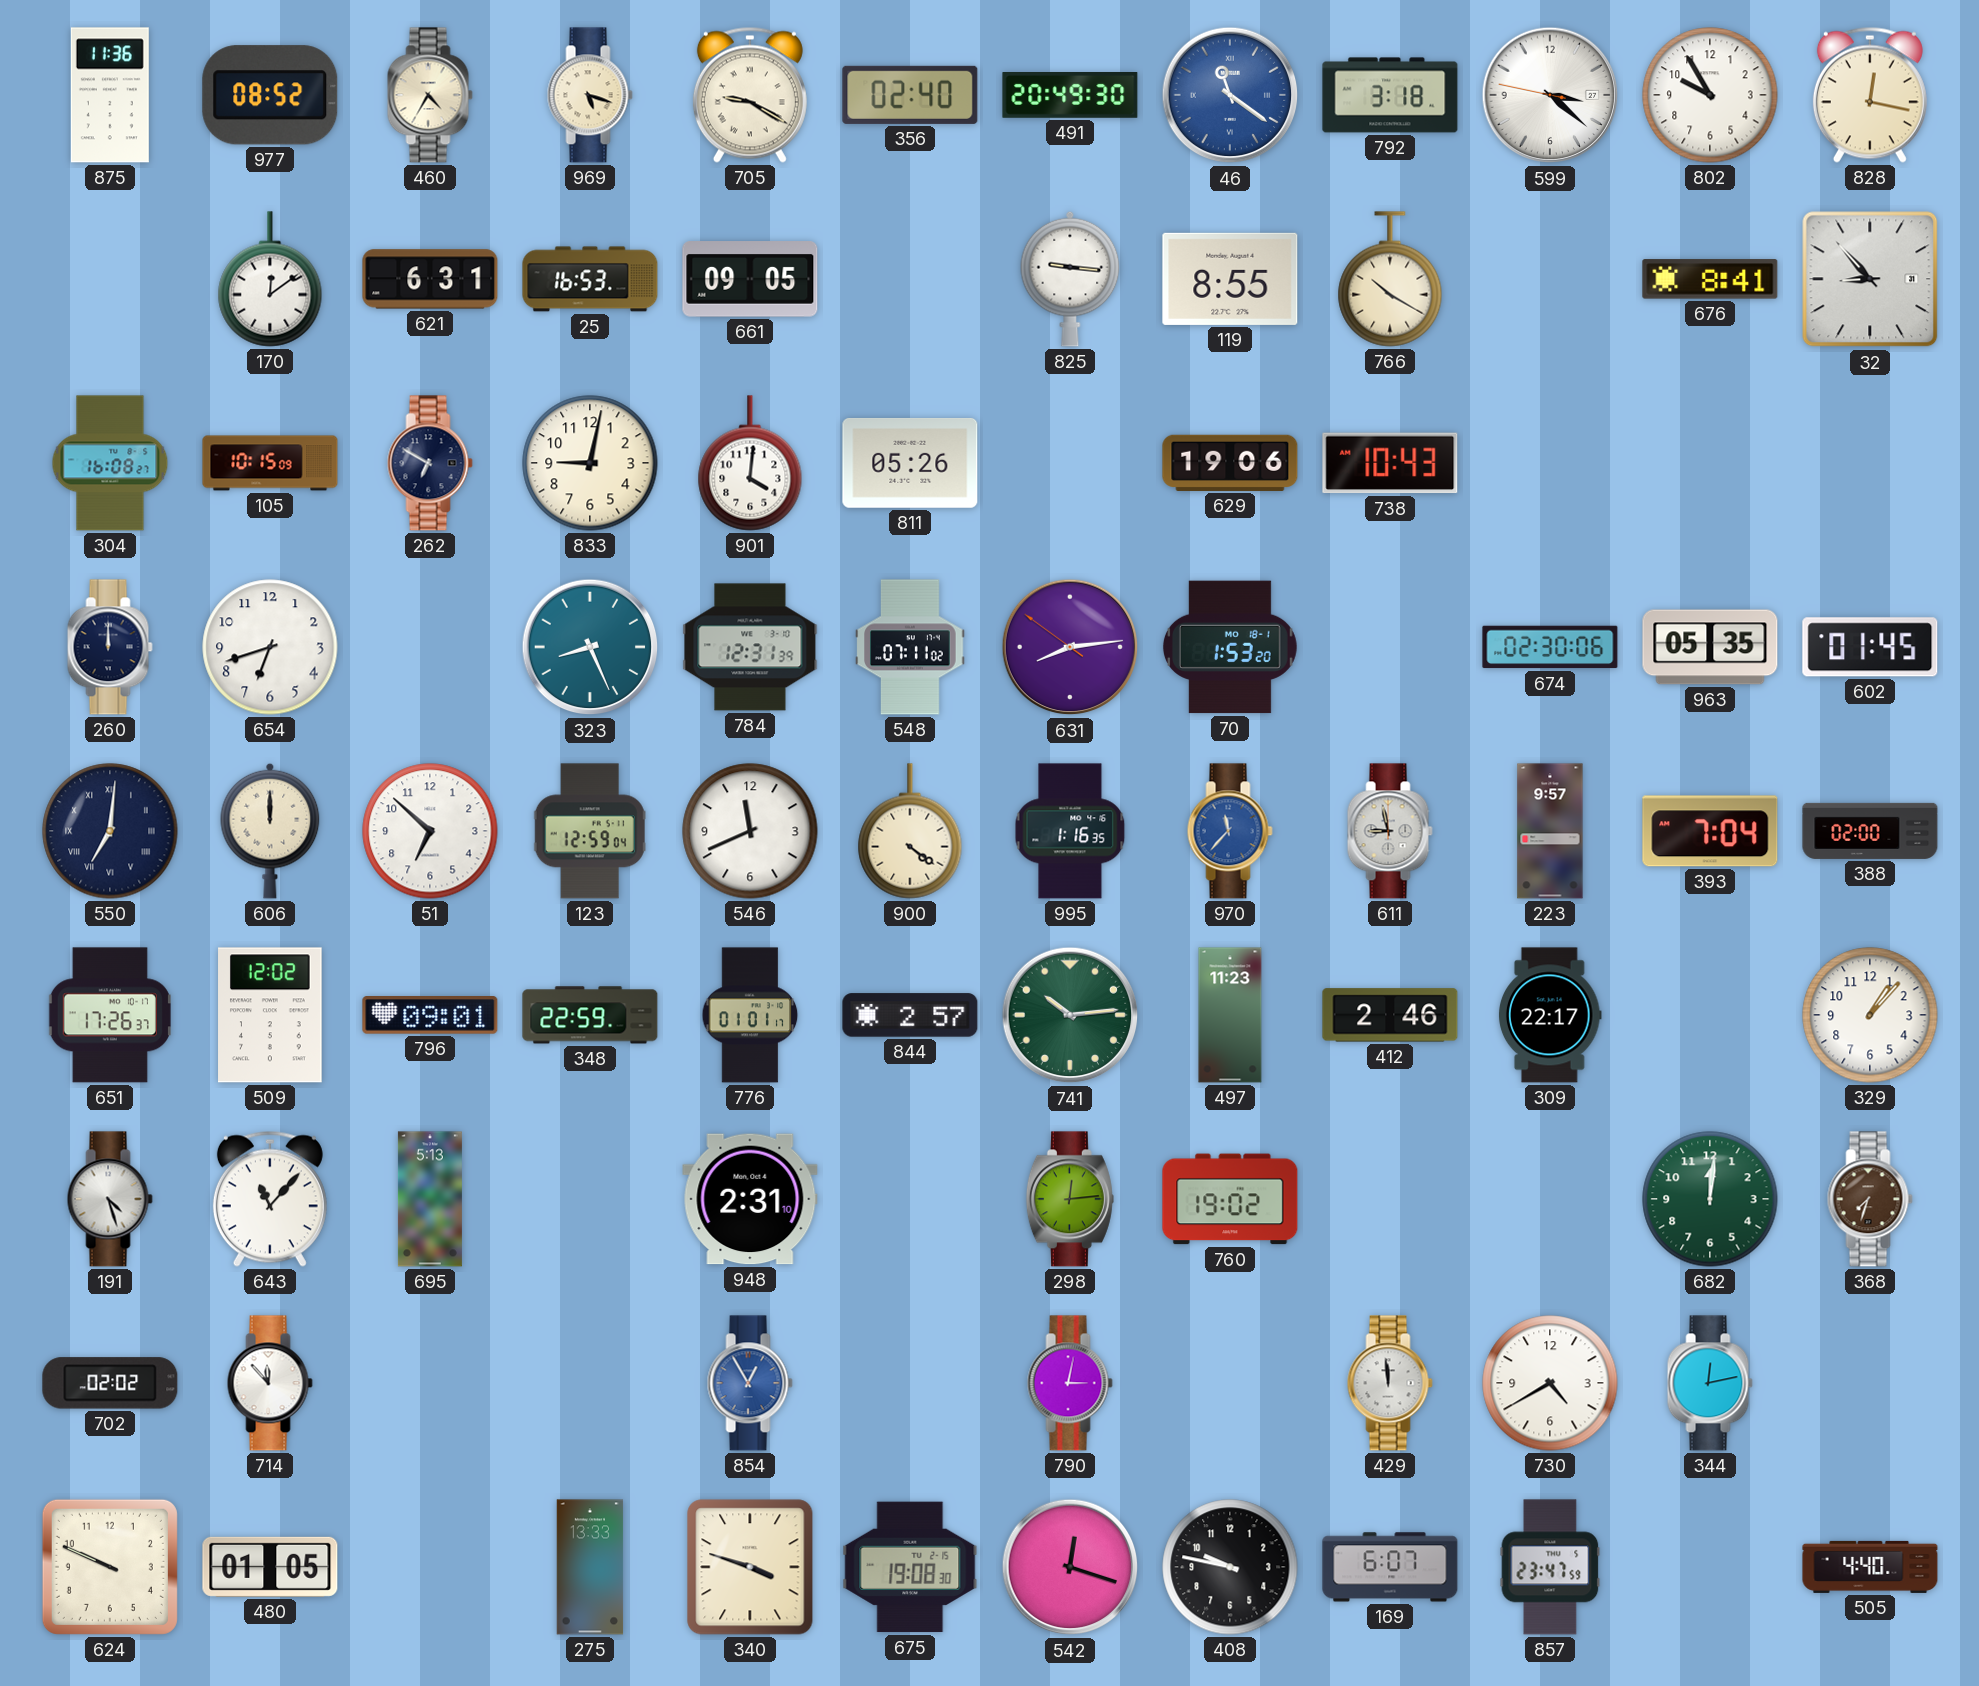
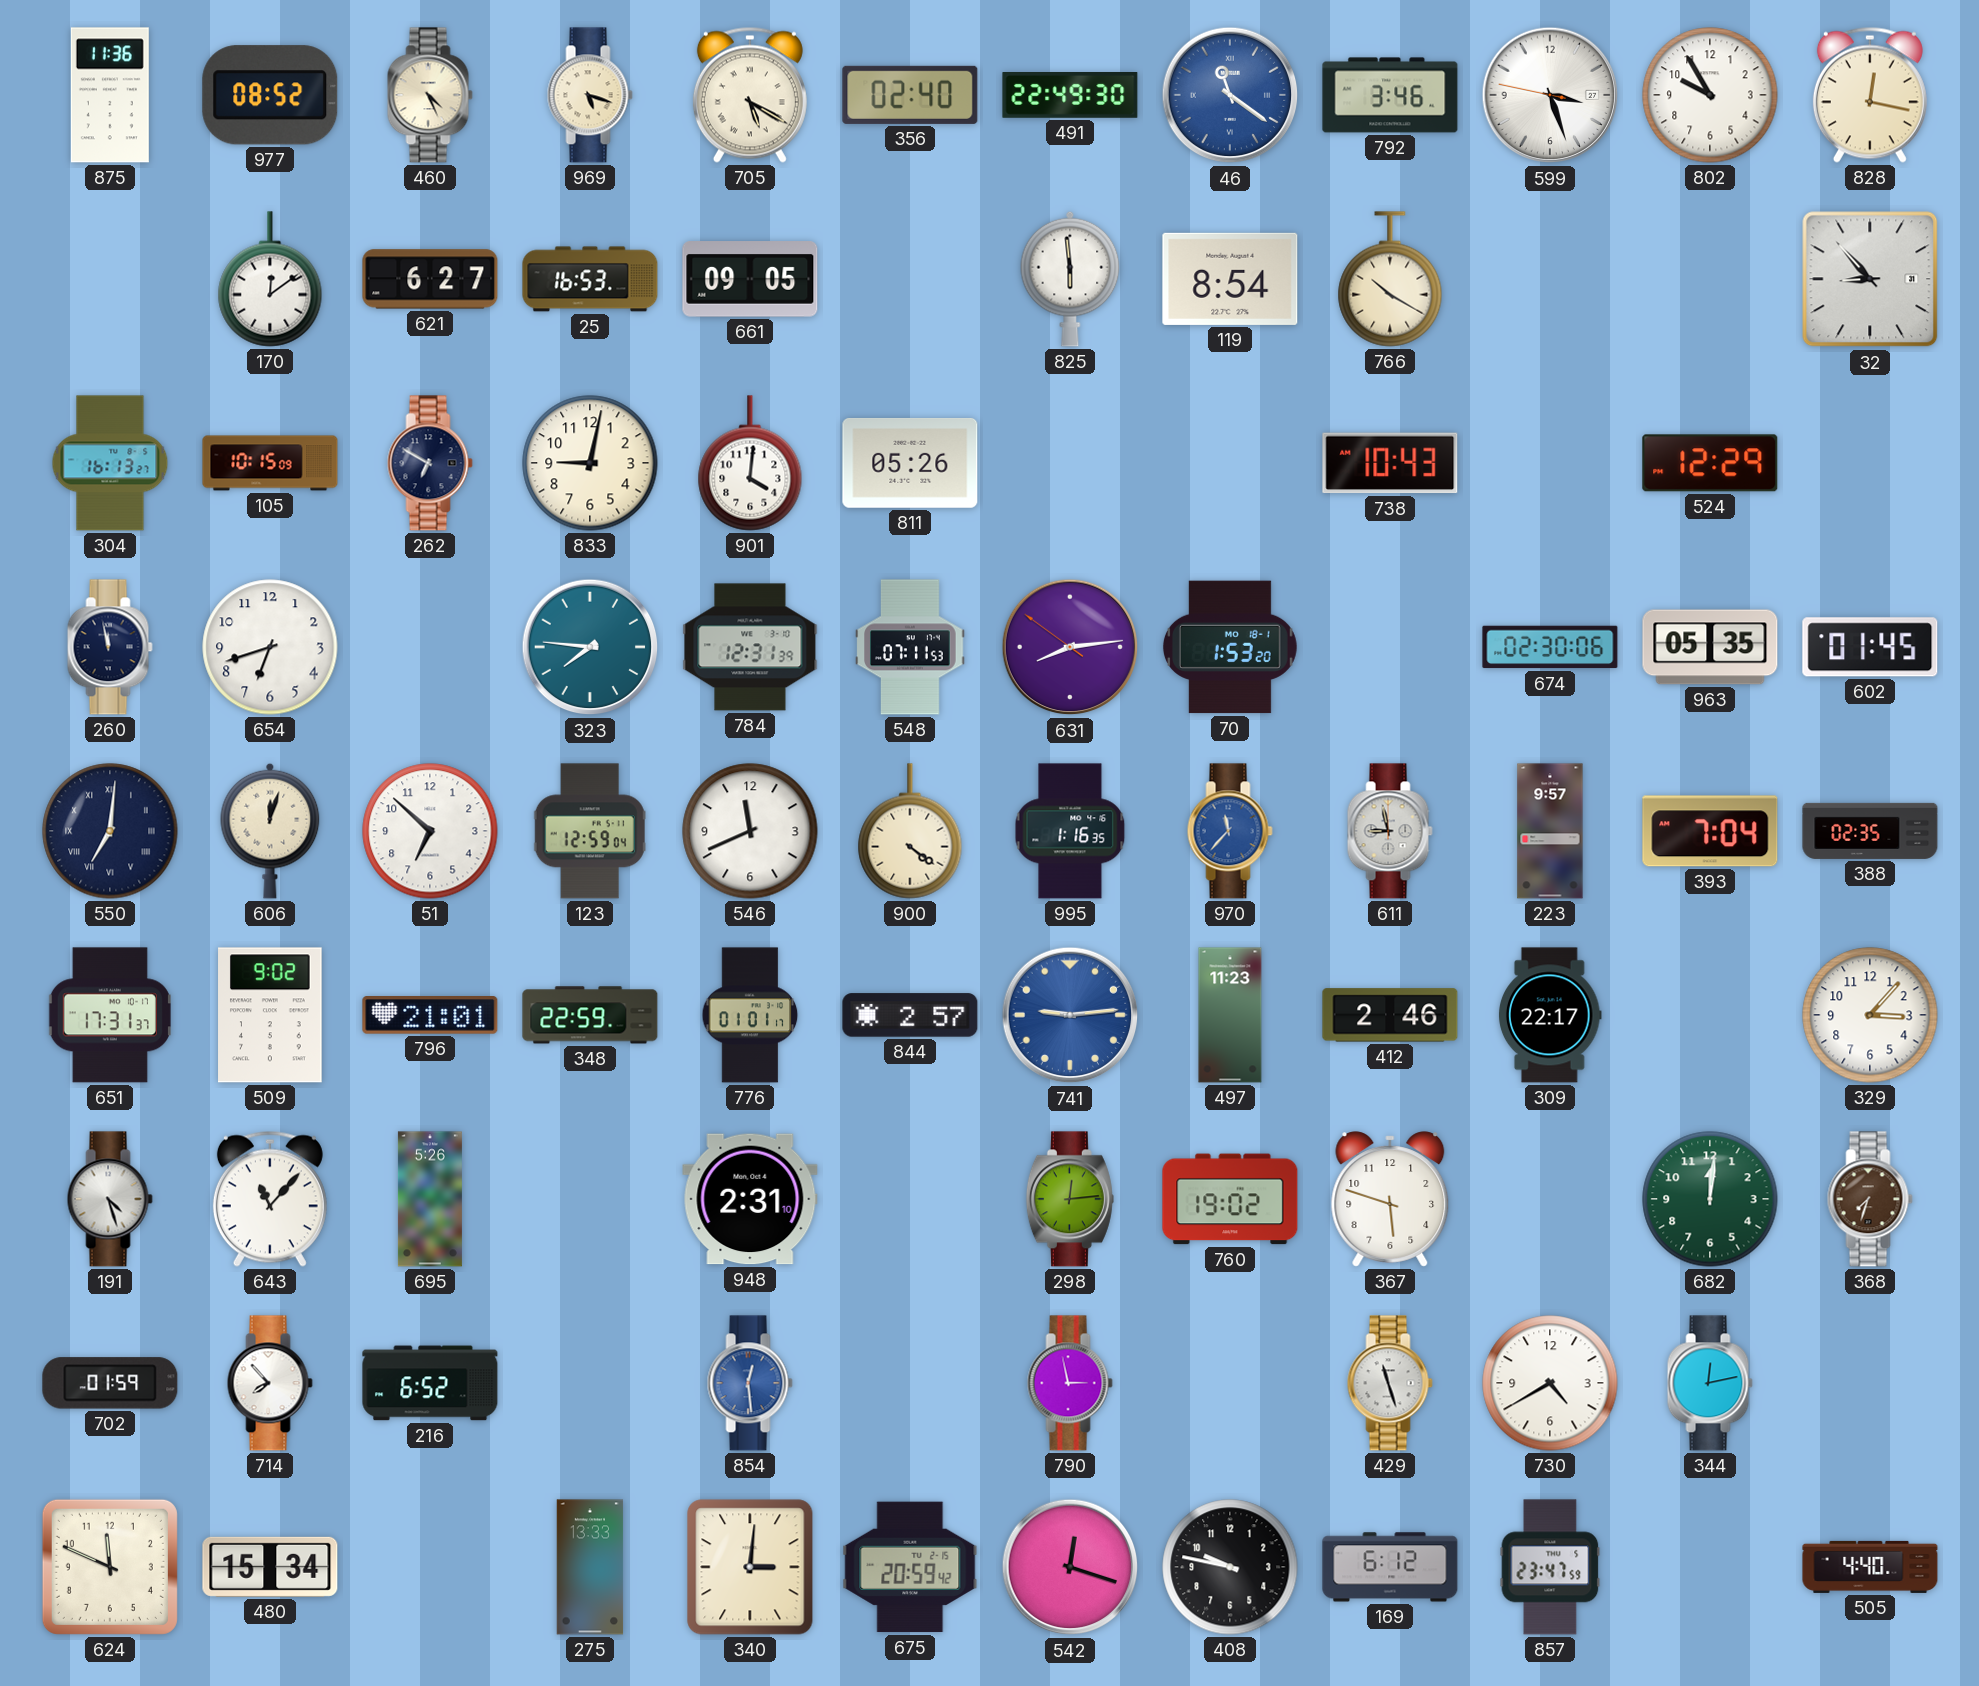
460: 4:35 -> 4:26 (430, 95)
705: 9:20 -> 5:20 (750, 95)
491: 20:49 -> 22:49 (1070, 96)
792: 3:18 -> 3:46 (1390, 95)
599: 3:21 -> 3:26 (1550, 95)
621: 6:31 -> 6:27 (430, 279)
825: 9:16 -> 5:59 (1070, 279)
119: 8:55 -> 8:54 (1230, 279)
676: 8:41 -> none (1710, 279)
304: 16:08 -> 16:13 (110, 463)
629: 19:06 -> none (1230, 463)
524: none -> 12:29 (1710, 463)
260: 12:00 -> 11:58 (110, 647)
323: 8:26 -> 7:46 (590, 647)
548: 07:11:02 -> 07:11:53 (910, 647)
606: 12:00 -> 12:03 (270, 831)
388: 02:00 -> 02:35 (1870, 831)
651: 17:26 -> 17:31 (110, 1015)
509: 12:02 -> 9:02 (270, 1015)
796: 09:01 -> 21:01 (430, 1015)
741: 10:14 -> 9:14 (1070, 1015)
741 dial: green -> blue (1070, 1015)
329: 1:07 -> 3:07 (1870, 1015)
695: 5:13 -> 5:26 (430, 1199)
367: none -> 5:48 (1390, 1199)
702: 02:02 -> 01:59 (110, 1383)
714: 11:53 -> 7:53 (270, 1383)
216: none -> 6:52 (430, 1383)
854: 12:55 -> 12:29 (750, 1383)
790: 3:02 -> 2:58 (1070, 1383)
429: 11:59 -> 11:27 (1390, 1383)
624: 9:49 -> 11:49 (110, 1567)
480: 01:05 -> 15:34 (270, 1567)
340: 3:48 -> 3:01 (750, 1567)
675: 19:08 -> 20:59 (910, 1567)
169: 6:07 -> 6:12 (1390, 1567)
